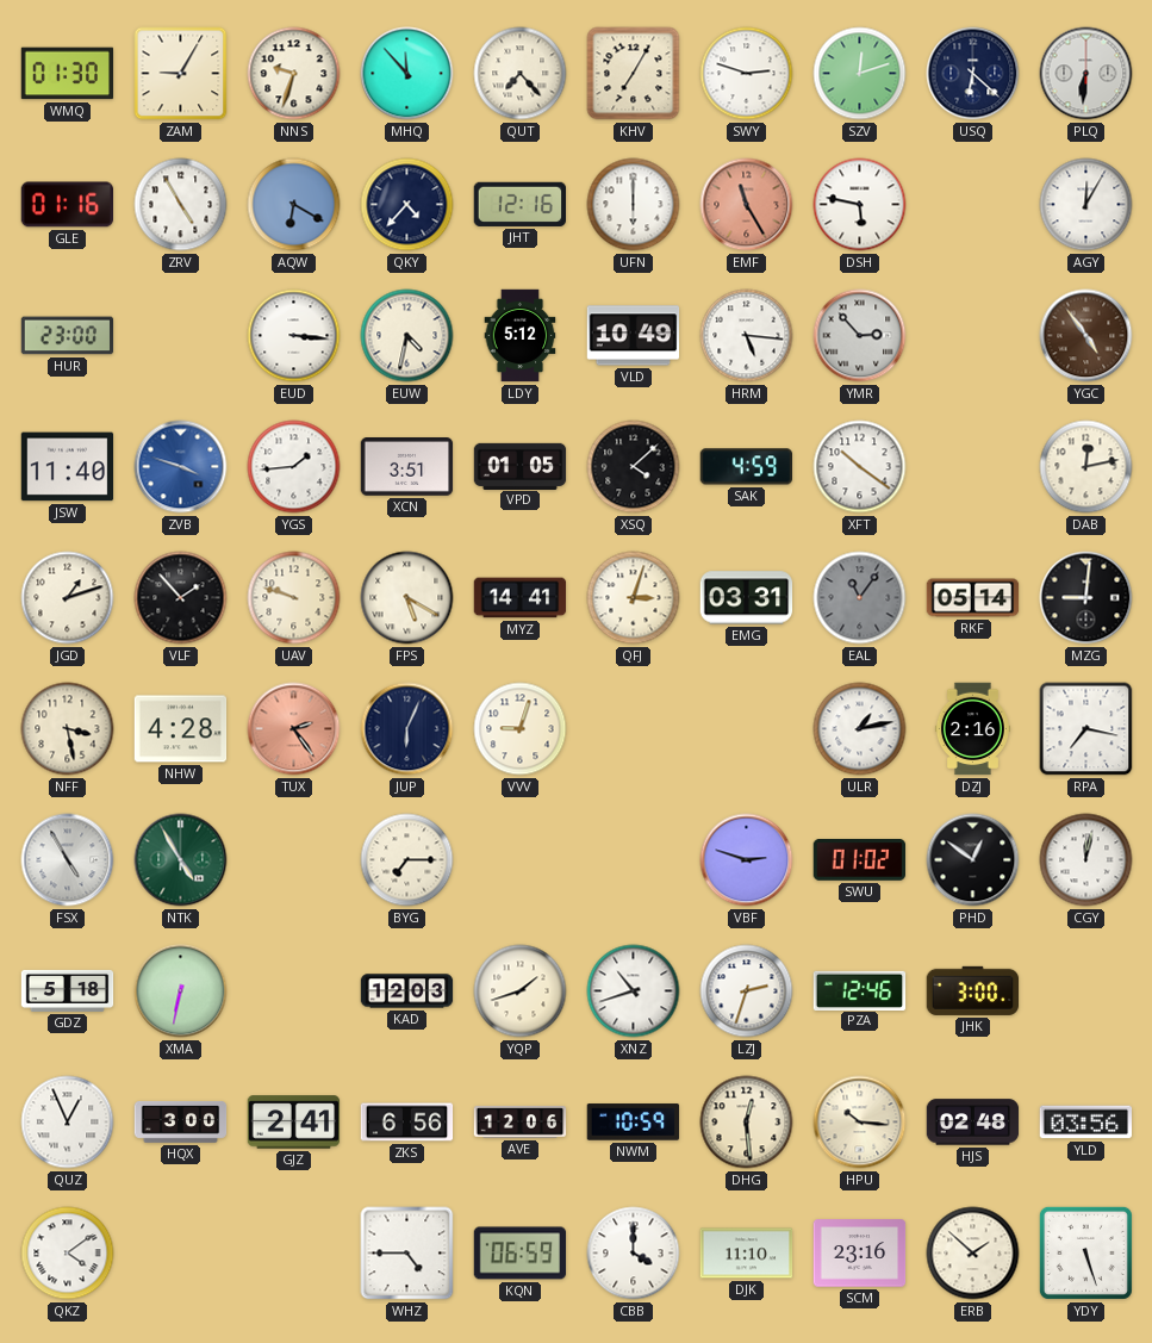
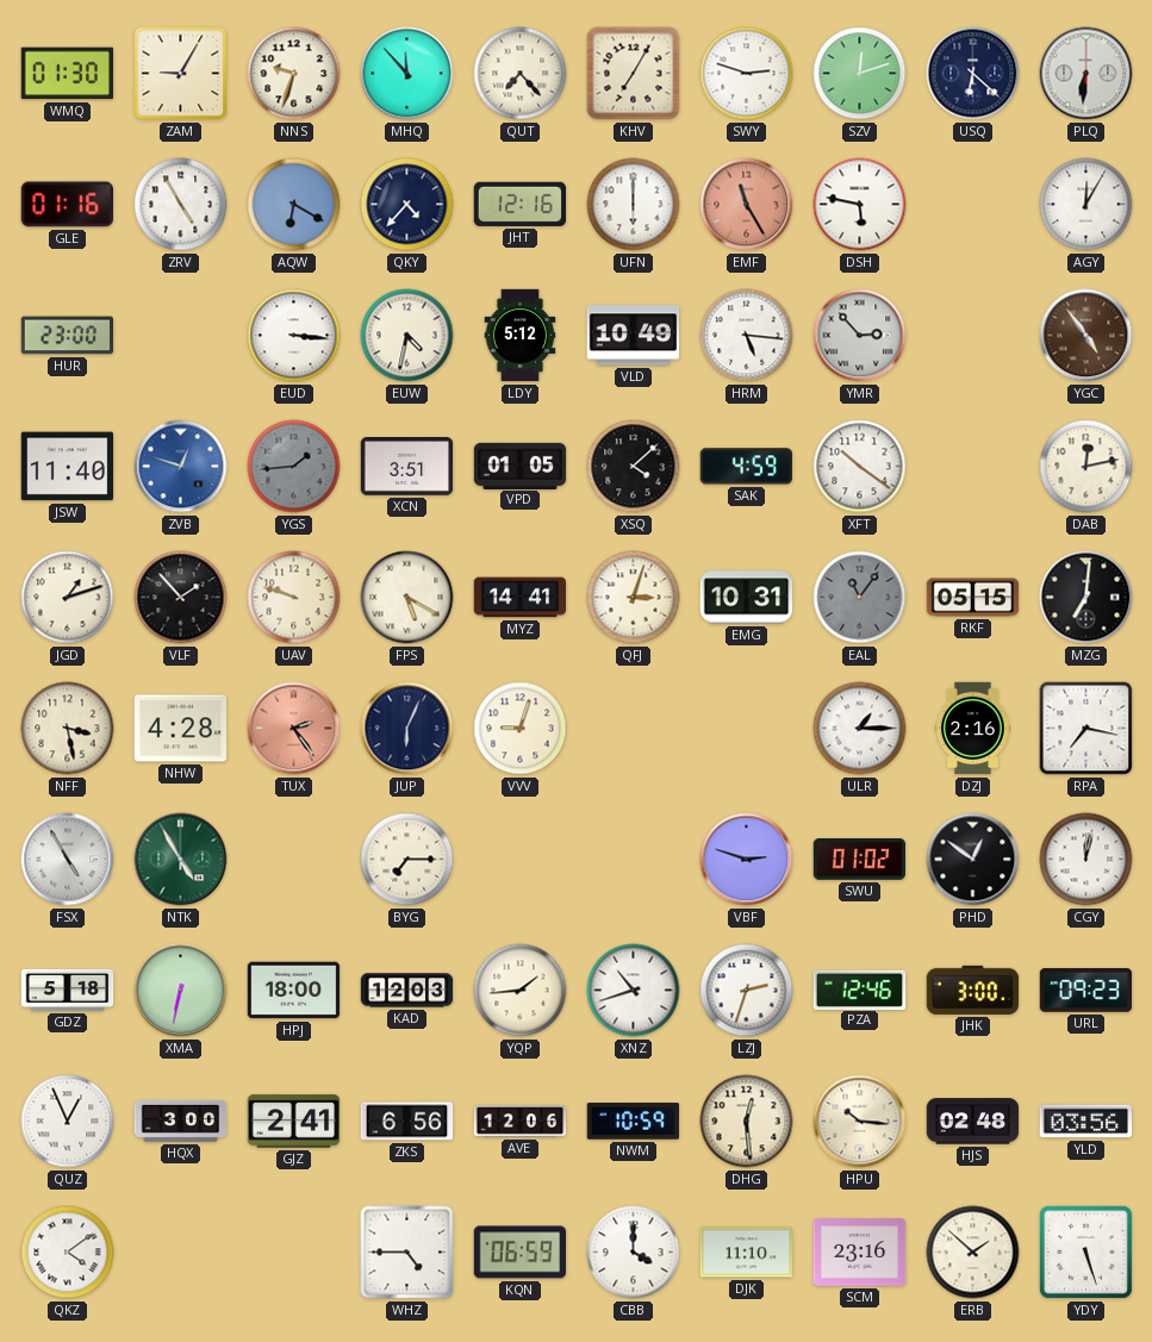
ZVB: 3:48 -> 12:48 (181, 467)
YGS dial: white -> grey (294, 467)
EMG: 03:31 -> 10:31 (747, 598)
RKF: 05:14 -> 05:15 (973, 598)
MZG: 9:01 -> 7:01 (1086, 598)
ULR: 1:13 -> 1:15 (860, 729)
HPJ: none -> 18:00 (294, 991)
YQP: 1:42 -> 1:44 (521, 991)
URL: none -> 09:23 (1086, 991)
